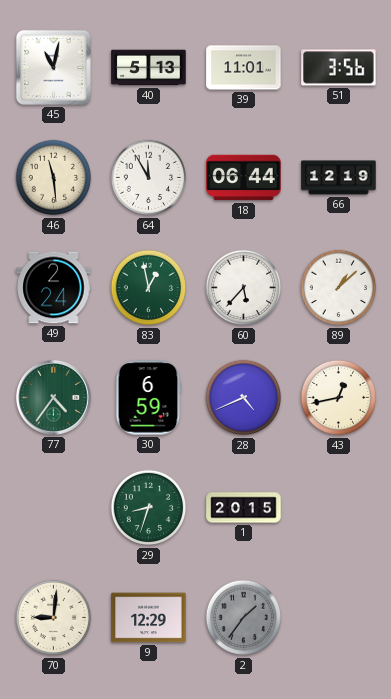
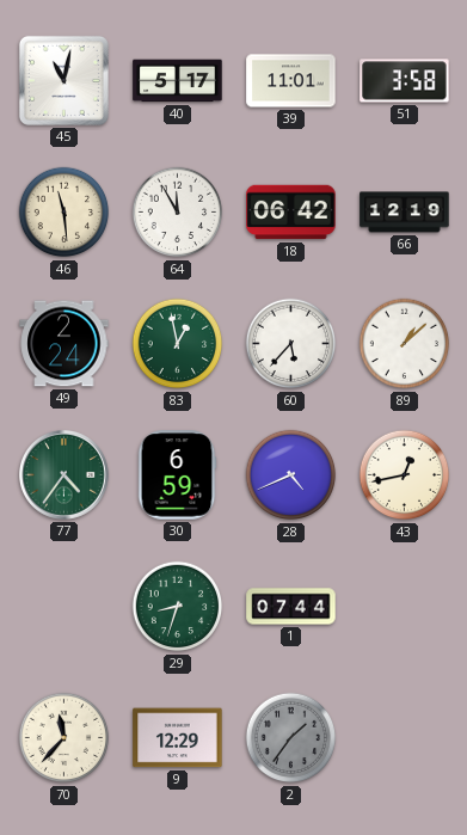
40: 5:13 -> 5:17 (178, 81)
51: 3:56 -> 3:58 (405, 81)
18: 06:44 -> 06:42 (291, 213)
1: 20:15 -> 07:44 (291, 607)
70: 9:01 -> 11:37 (64, 738)
